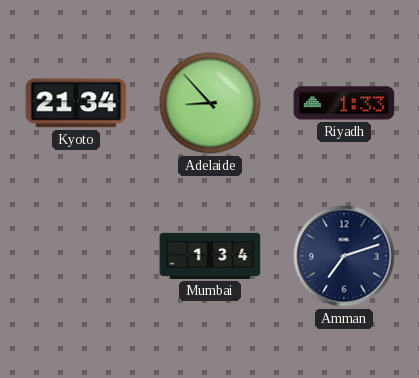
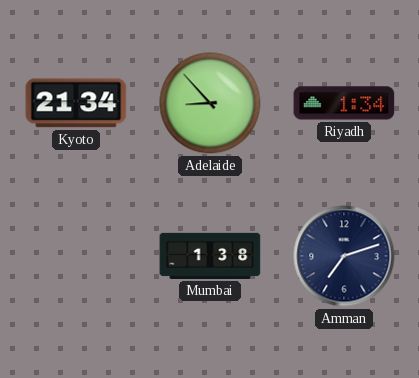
Riyadh: 1:33 -> 1:34 (344, 103)
Mumbai: 1:34 -> 1:38 (210, 256)
